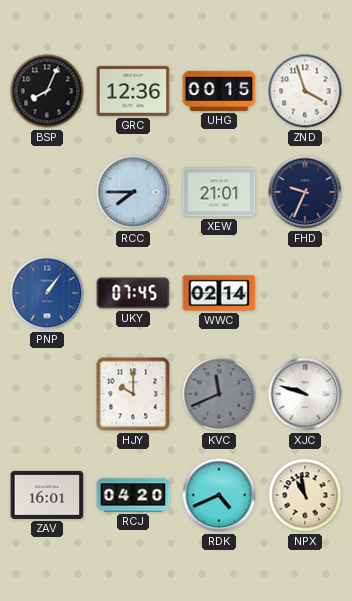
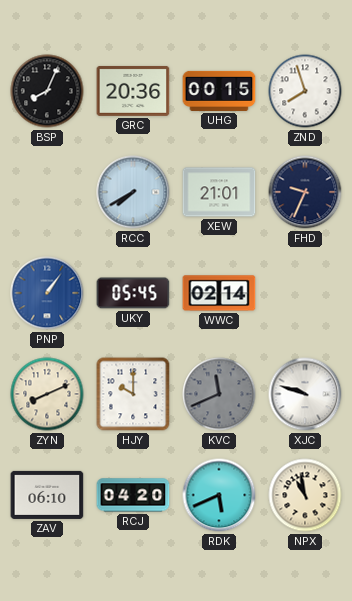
GRC: 12:36 -> 20:36 (133, 91)
ZND: 3:57 -> 7:57 (305, 91)
RCC: 7:45 -> 7:40 (133, 192)
UKY: 07:45 -> 05:45 (133, 293)
ZYN: none -> 8:11 (47, 394)
ZAV: 16:01 -> 06:10 (47, 495)
RDK: 4:41 -> 5:41 (219, 495)
